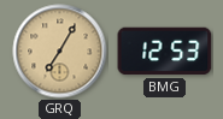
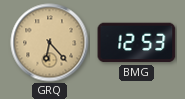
GRQ: 7:05 -> 6:23 (50, 43)
